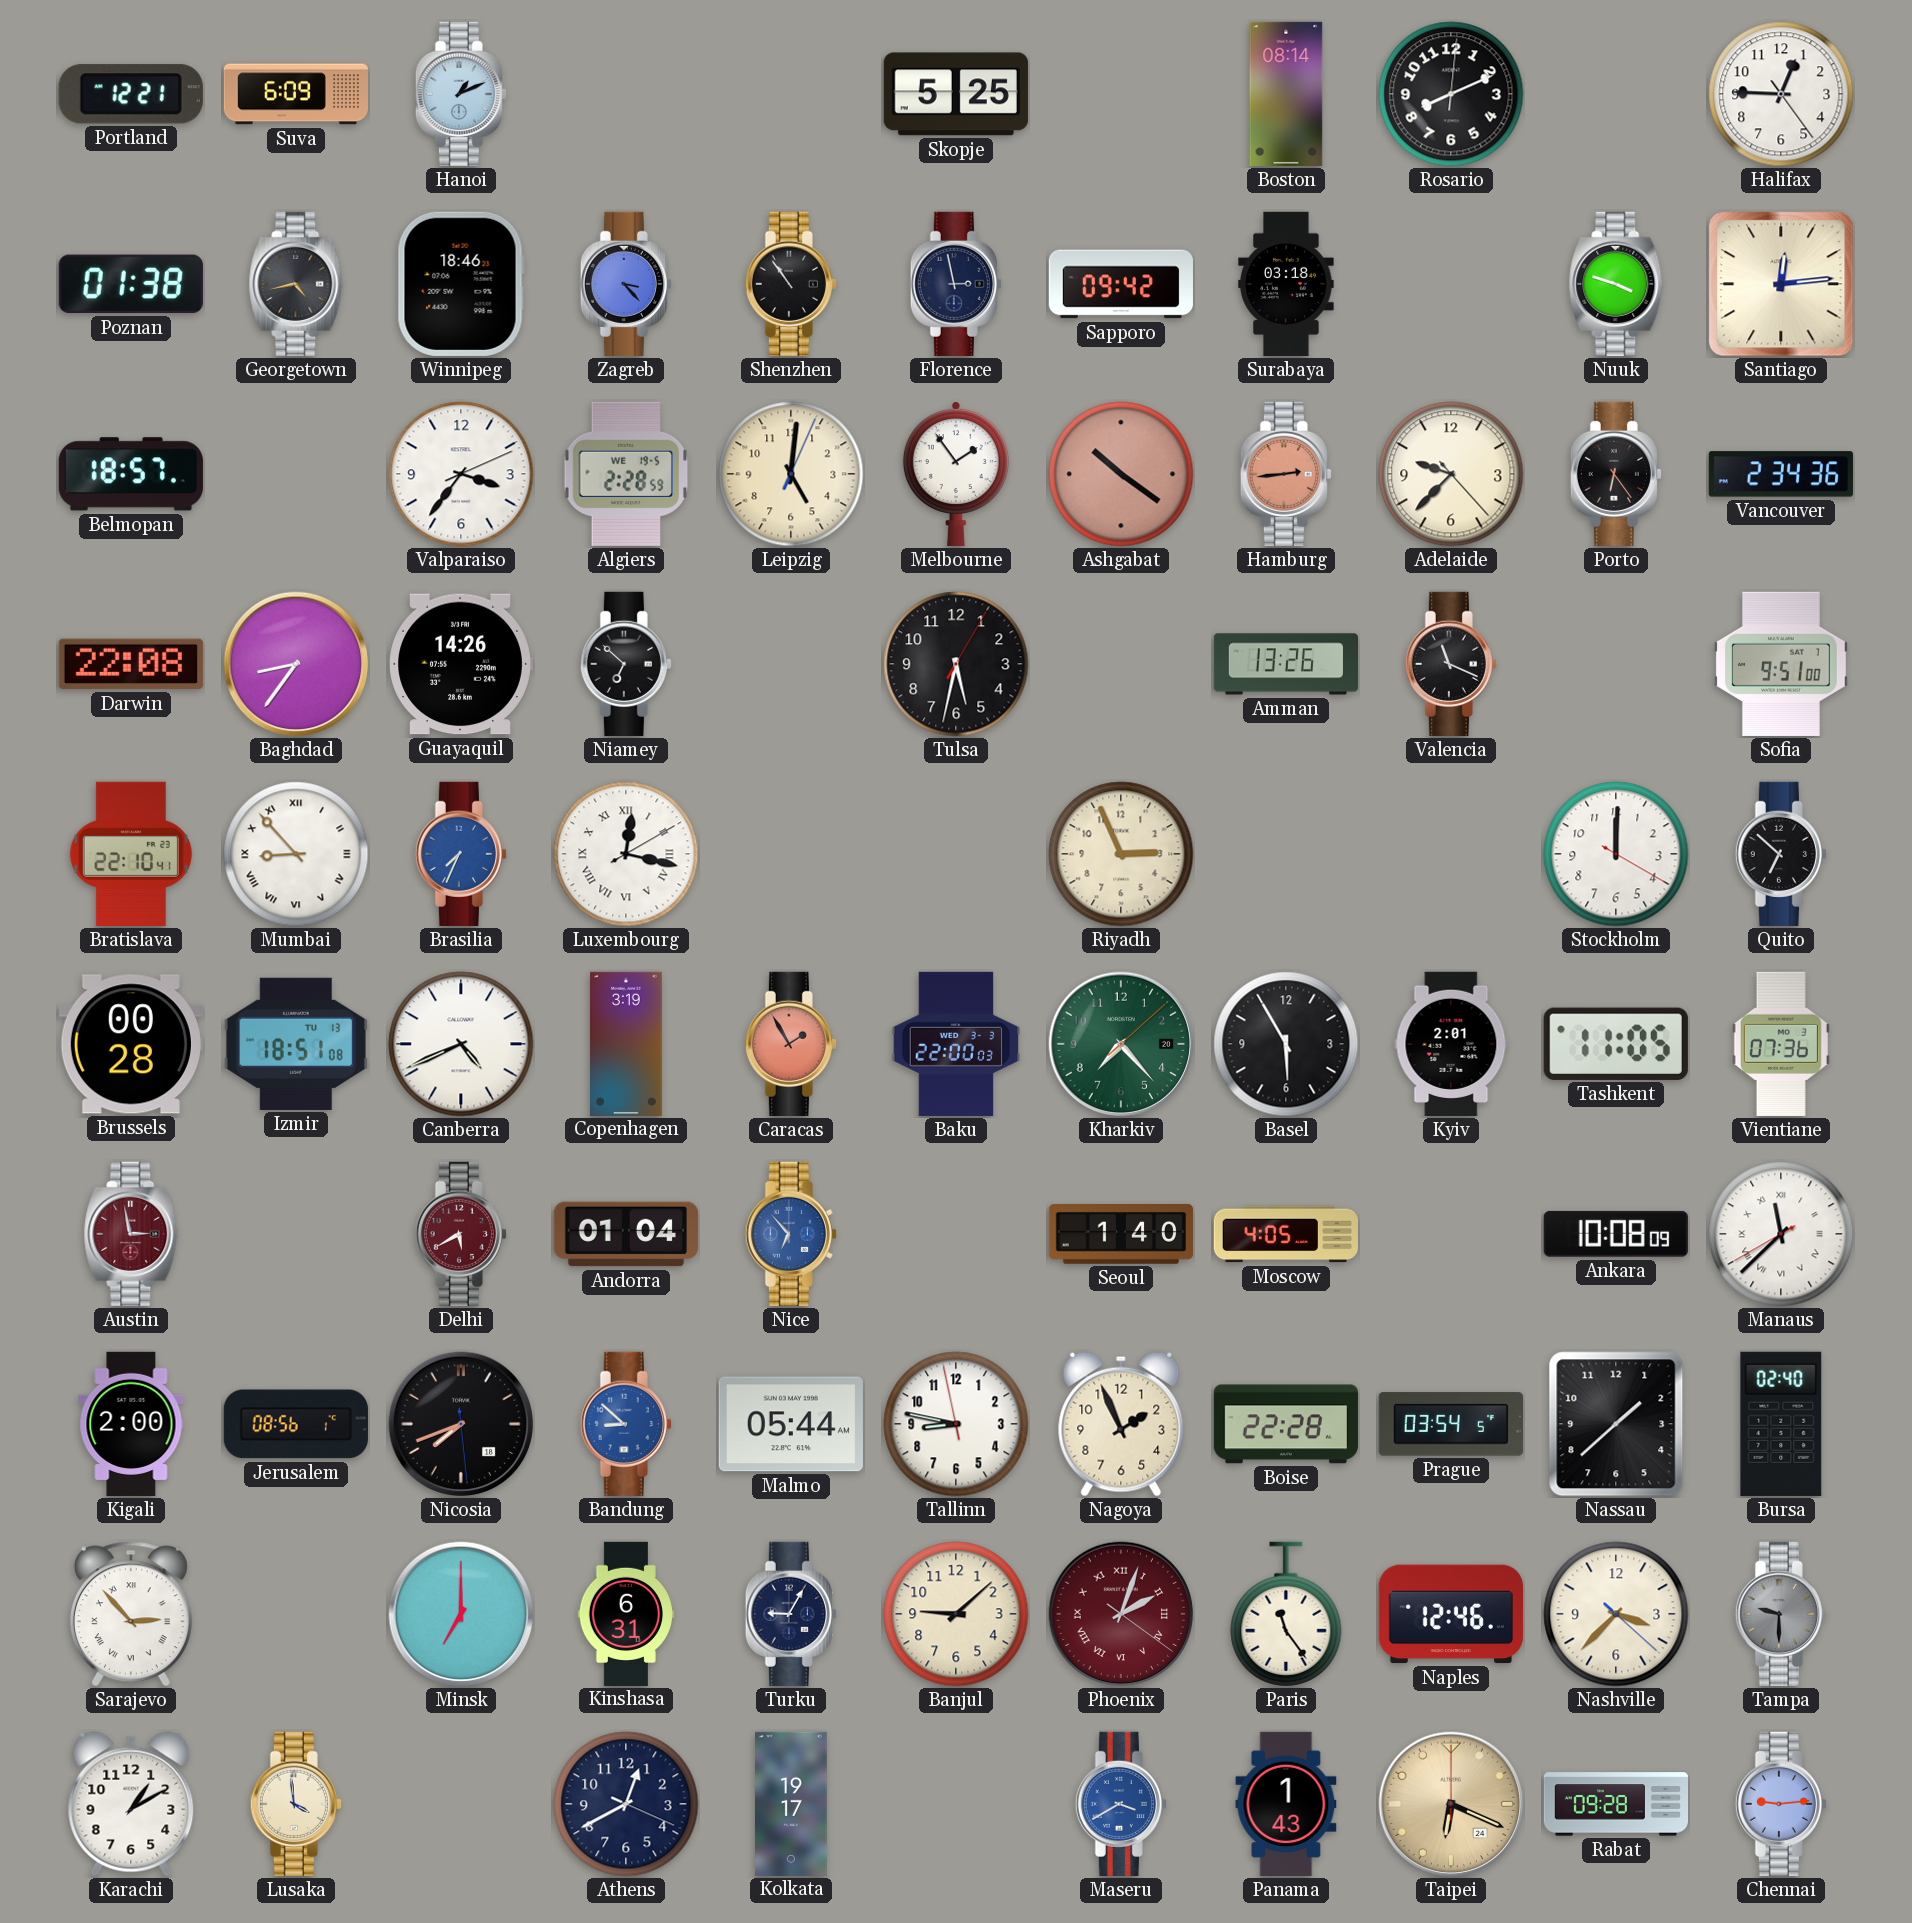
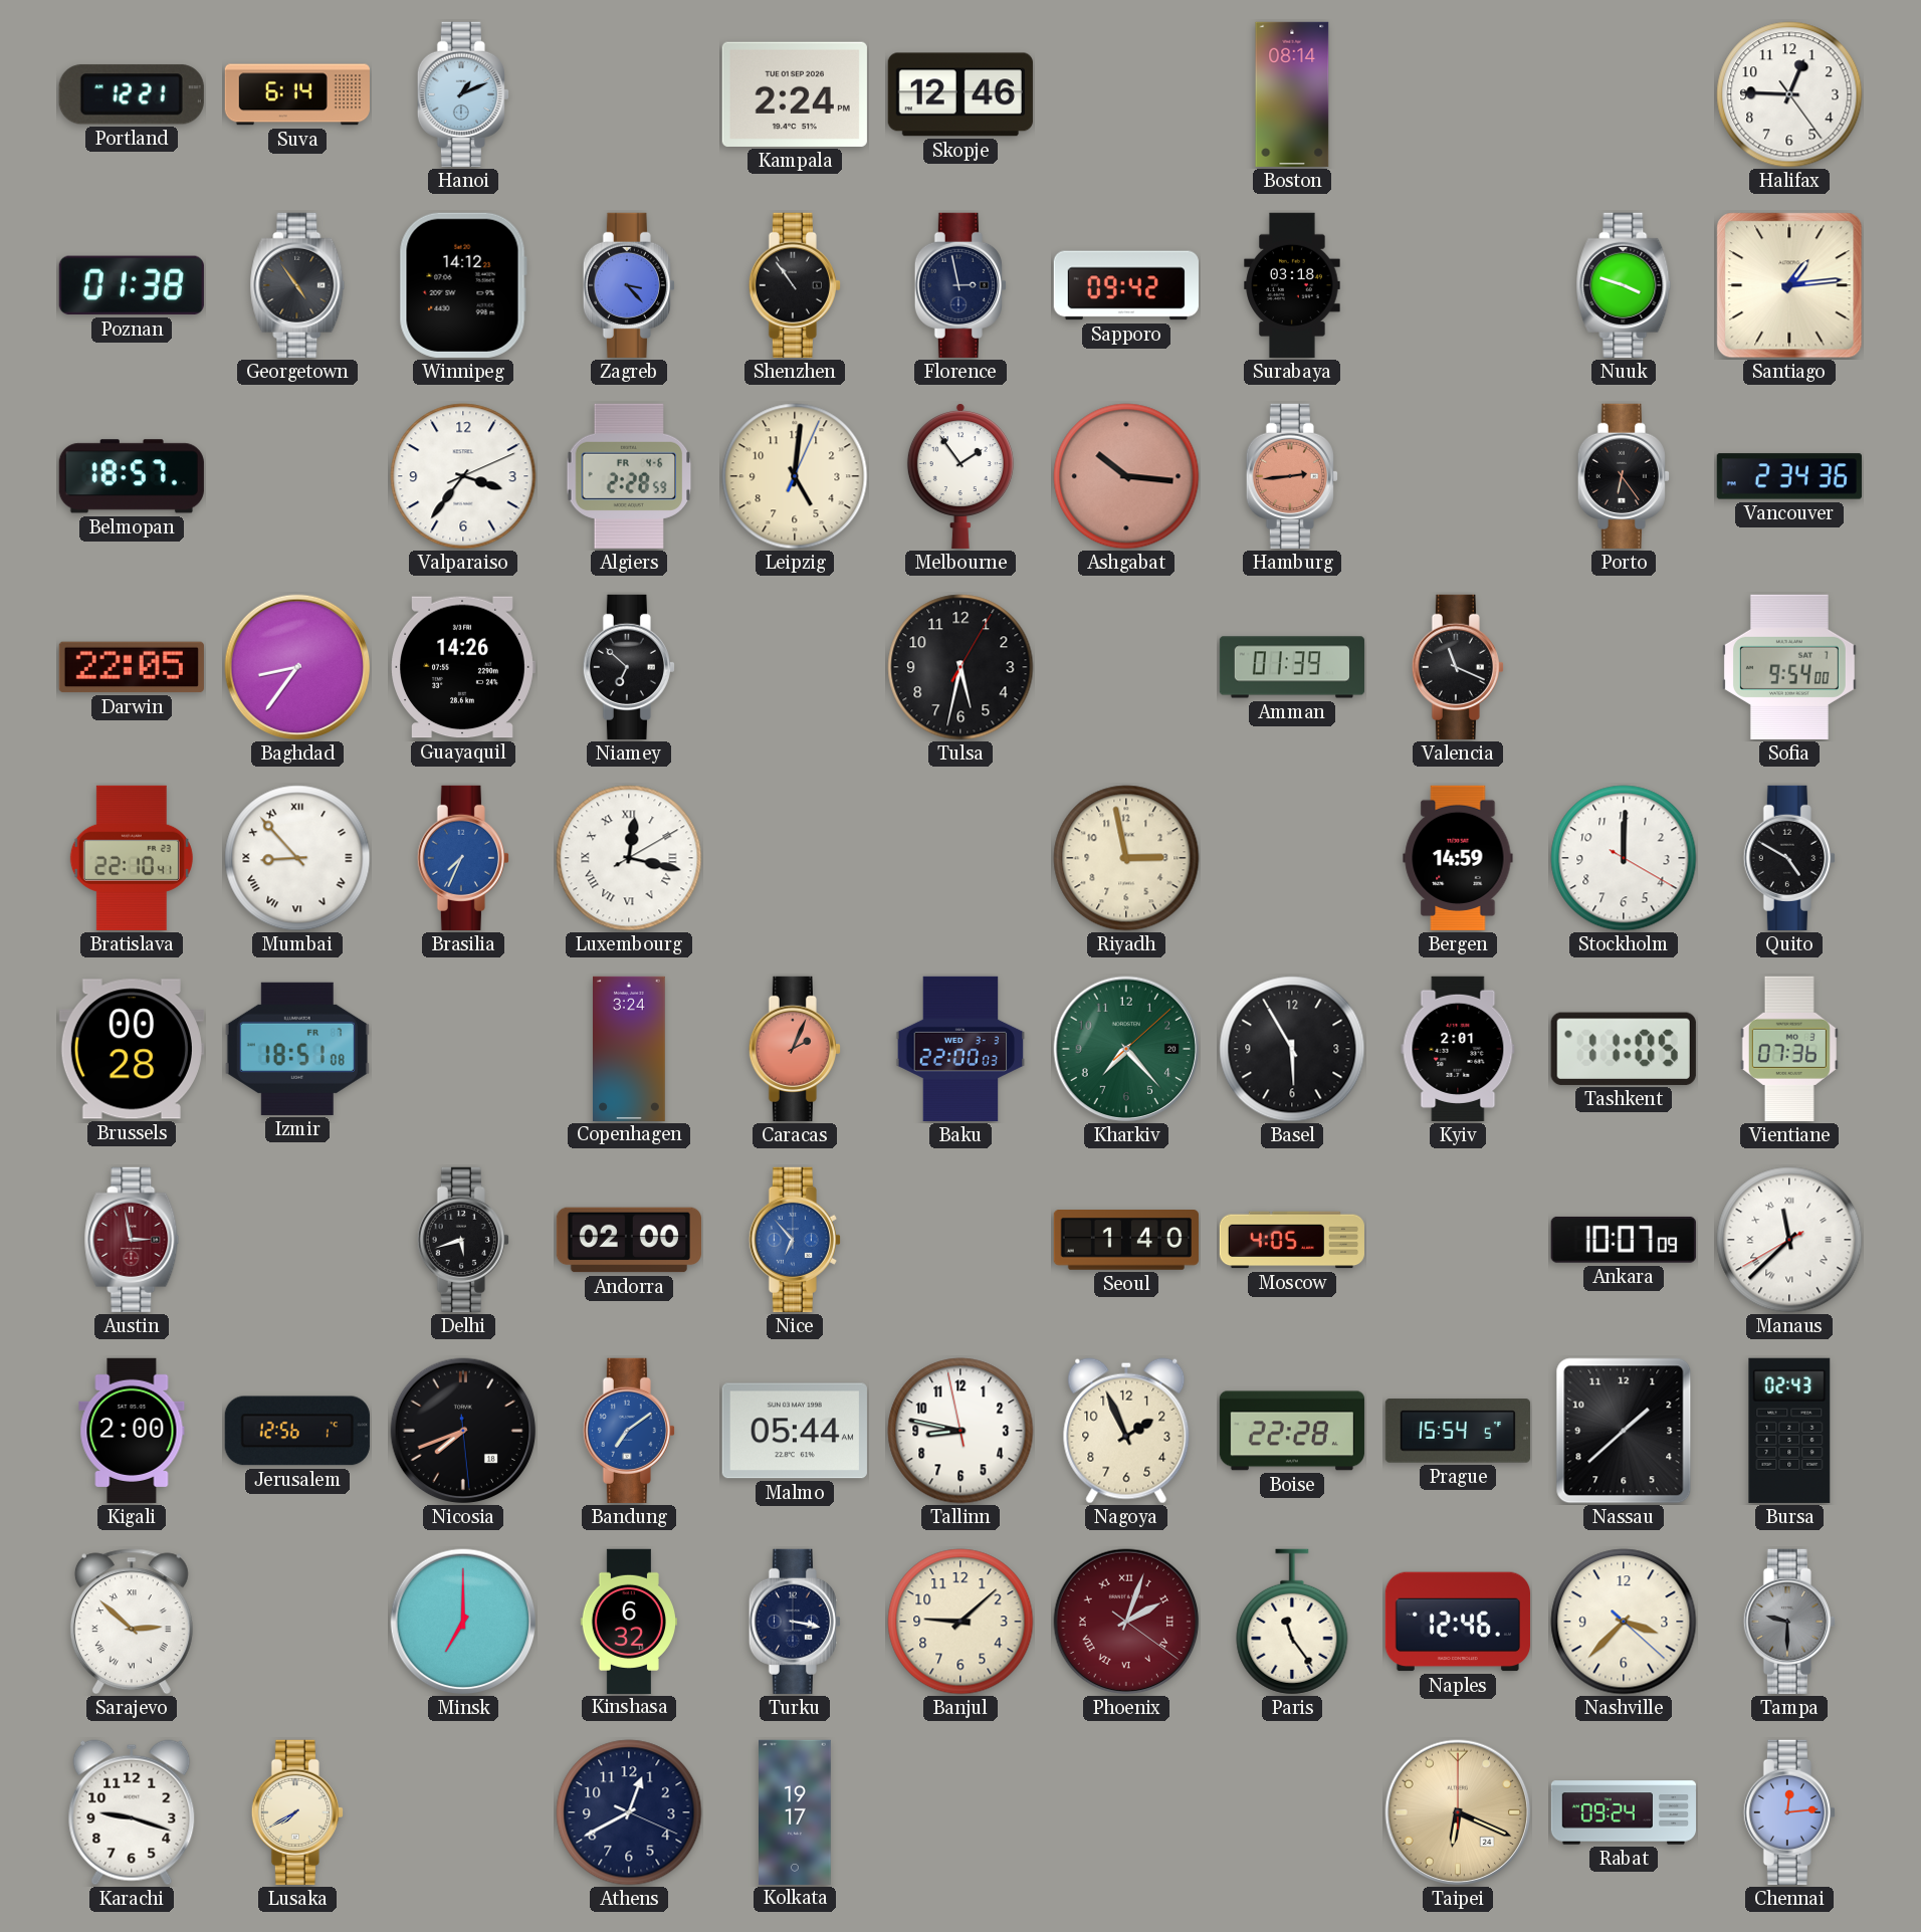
Suva: 6:09 -> 6:14 (297, 94)
Kampala: none -> 2:24 (795, 94)
Skopje: 5:25 -> 12:46 (960, 94)
Rosario: 8:11 -> none (1451, 94)
Georgetown: 4:43 -> 4:54 (297, 285)
Winnipeg: 18:46 -> 14:12 (463, 285)
Santiago: 12:14 -> 1:14 (1789, 285)
Algiers date: WE 19-5 -> FR 4-6 (629, 476)
Ashgabat: 10:21 -> 10:16 (1126, 476)
Adelaide: 9:37 -> none (1451, 474)
Darwin: 22:08 -> 22:05 (132, 667)
Amman: 13:26 -> 01:39 (1291, 667)
Sofia: 9:51 -> 9:54 (1789, 667)
Riyadh: 2:56 -> 2:58 (1126, 858)
Bergen: none -> 14:59 (1458, 858)
Quito: 6:52 -> 4:50 (1789, 858)
Izmir date: TU 13 -> FR 7 (297, 1049)
Canberra: 4:41 -> none (461, 1044)
Copenhagen: 3:19 -> 3:24 (630, 1048)
Caracas: 1:55 -> 2:04 (795, 1049)
Delhi: 5:40 -> 5:42 (463, 1240)
Delhi dial: burgundy -> black (463, 1240)
Andorra: 01:04 -> 02:00 (629, 1240)
Ankara: 10:08 -> 10:07 (1624, 1240)
Jerusalem: 08:56 -> 12:56 (297, 1431)
Bandung: 8:52 -> 7:09 (629, 1431)
Prague: 03:54 -> 15:54 (1458, 1431)
Bursa: 02:40 -> 02:43 (1789, 1431)
Sarajevo: 2:53 -> 2:52 (132, 1622)
Kinshasa: 6:31 -> 6:32 (628, 1621)
Turku: 9:05 -> 3:17 (795, 1622)
Karachi: 1:10 -> 9:18 (132, 1812)
Lusaka: 3:59 -> 7:40 (297, 1812)
Maseru: 3:40 -> none (1121, 1804)
Panama: 1:43 -> none (1286, 1804)
Rabat: 09:28 -> 09:24 (1623, 1812)
Chennai: 9:14 -> 12:14 (1789, 1812)
